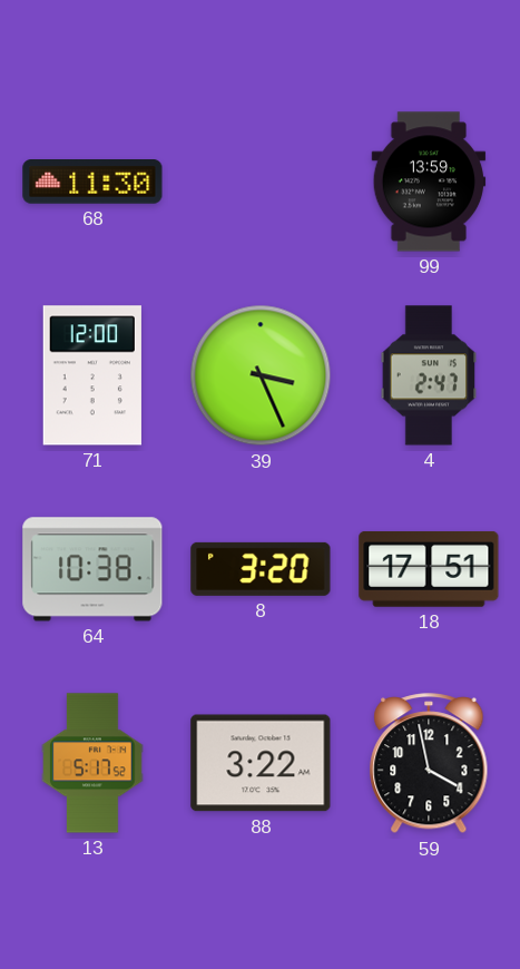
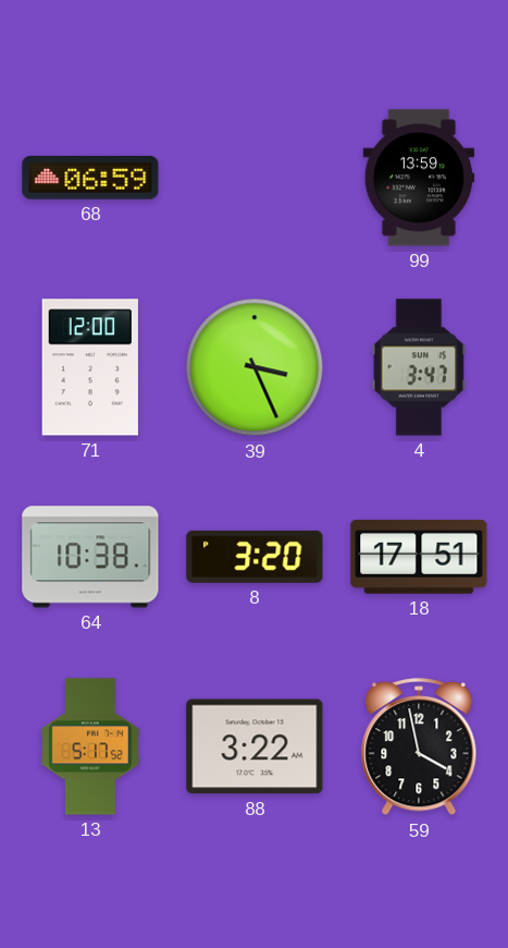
68: 11:30 -> 06:59 (90, 179)
4: 2:47 -> 3:47 (419, 367)
